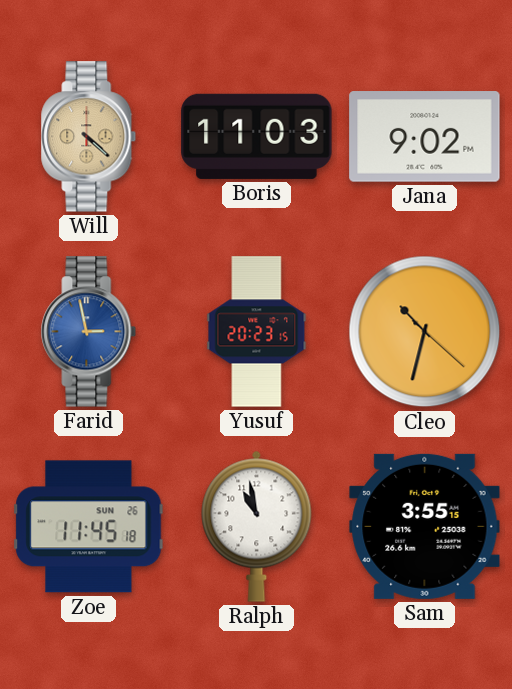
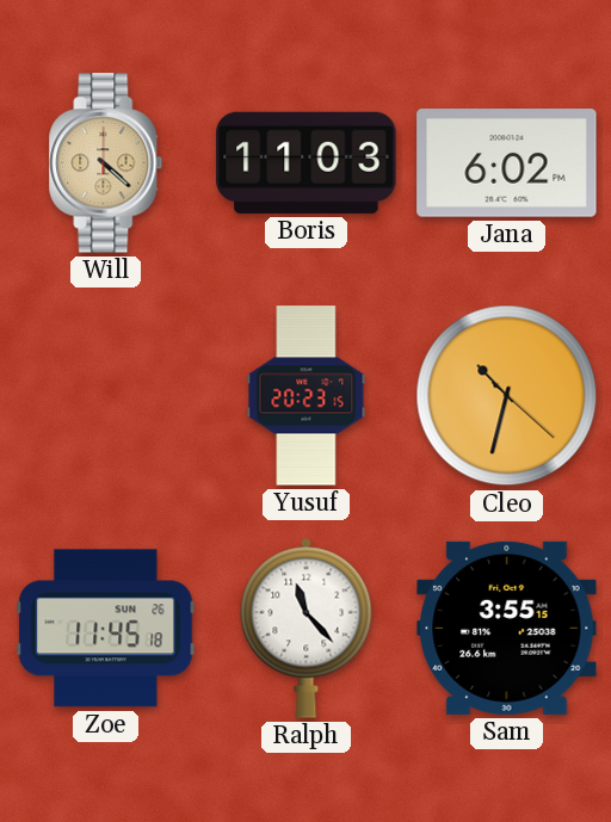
Jana: 9:02 -> 6:02 (507, 163)
Farid: 2:58 -> none (89, 332)
Ralph: 10:58 -> 11:23 (307, 628)
